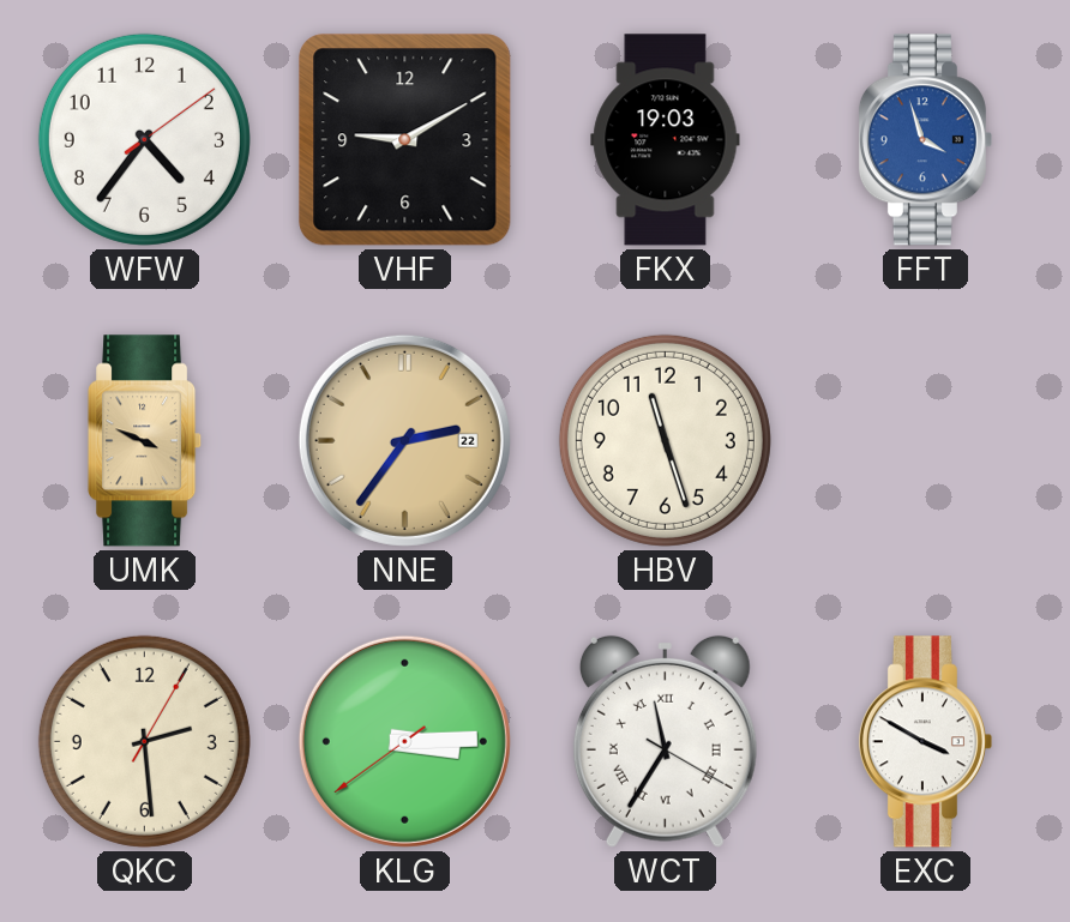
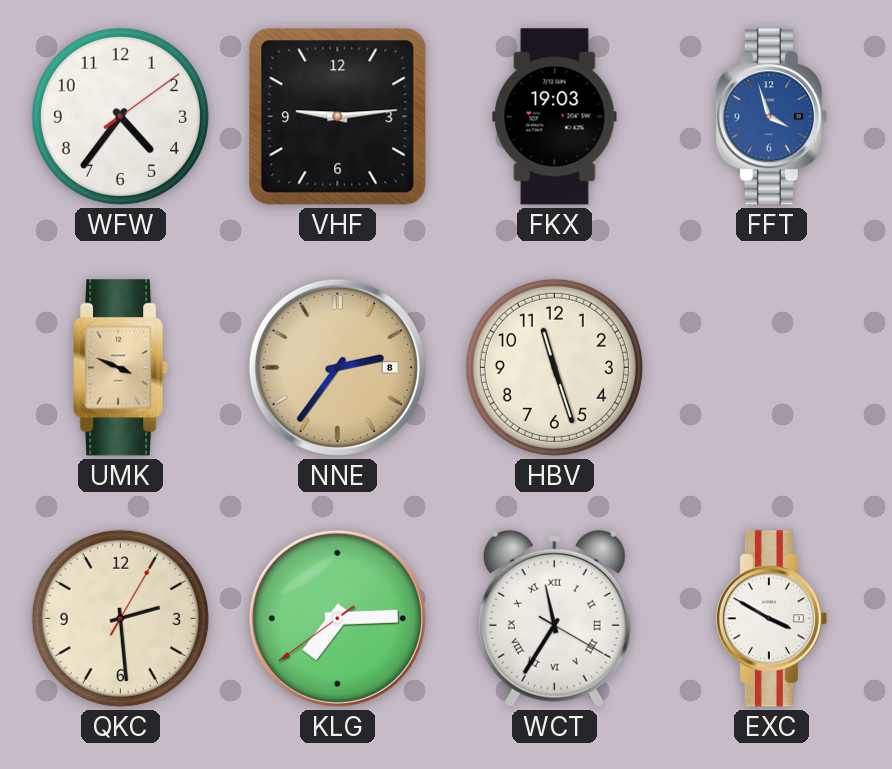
VHF: 9:10 -> 9:14 (338, 117)
NNE date: 22 -> 8 (337, 367)
KLG: 3:14 -> 7:14 (337, 618)
